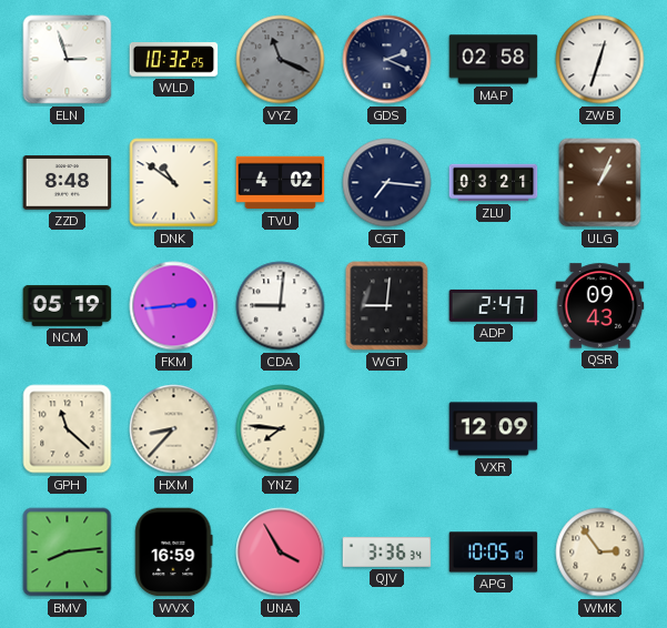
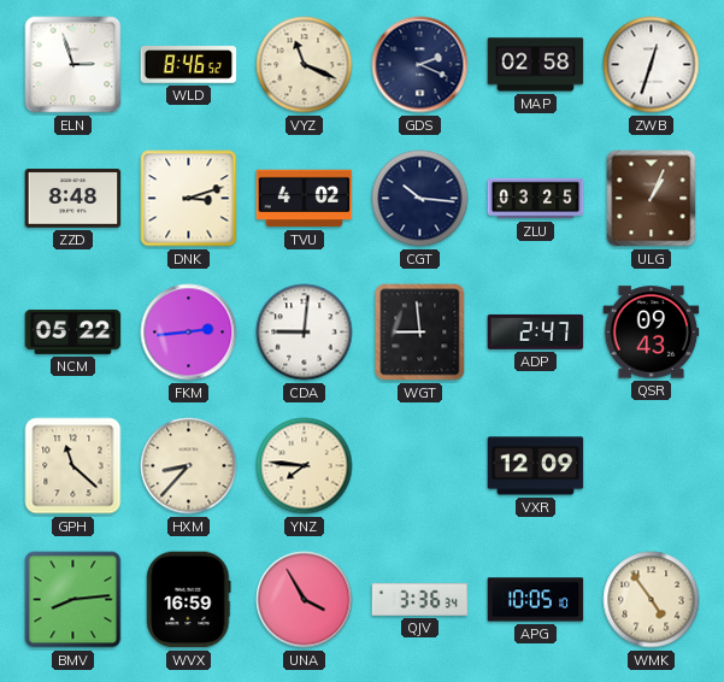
WLD: 10:32 -> 8:46 (189, 65)
VYZ dial: grey -> cream (305, 65)
DNK: 10:51 -> 3:12 (189, 199)
CGT: 7:16 -> 10:16 (420, 199)
ZLU: 03:21 -> 03:25 (536, 199)
NCM: 05:19 -> 05:22 (73, 331)
WGT: 9:01 -> 8:59 (420, 333)
WMK: 2:54 -> 4:54 (652, 600)
